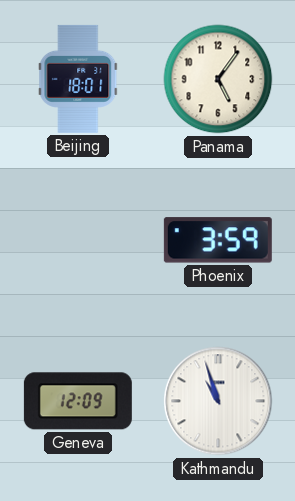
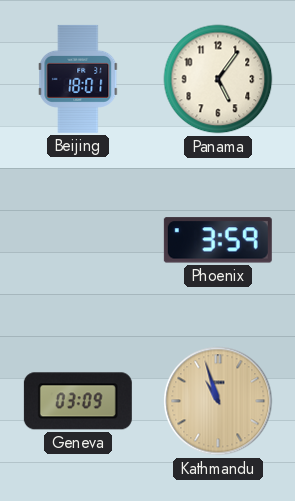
Geneva: 12:09 -> 03:09 (78, 401)
Kathmandu dial: white -> champagne (218, 401)
